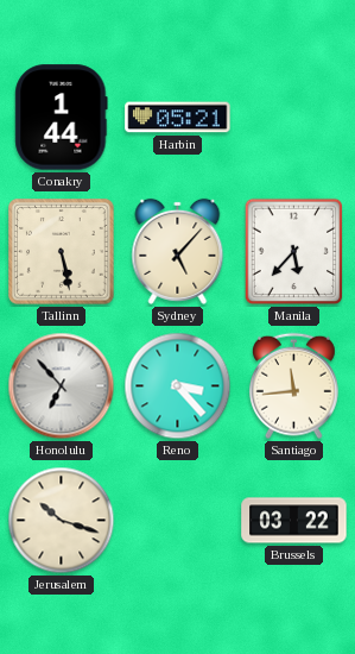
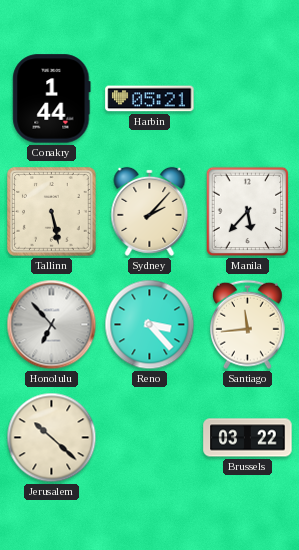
Sydney: 5:07 -> 2:07 (150, 211)
Jerusalem: 10:18 -> 10:22 (52, 438)
